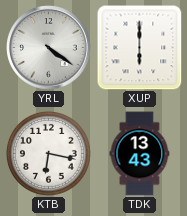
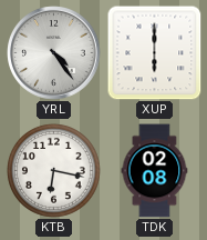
YRL: 4:21 -> 4:24 (54, 53)
TDK: 13:43 -> 02:08 (155, 171)
